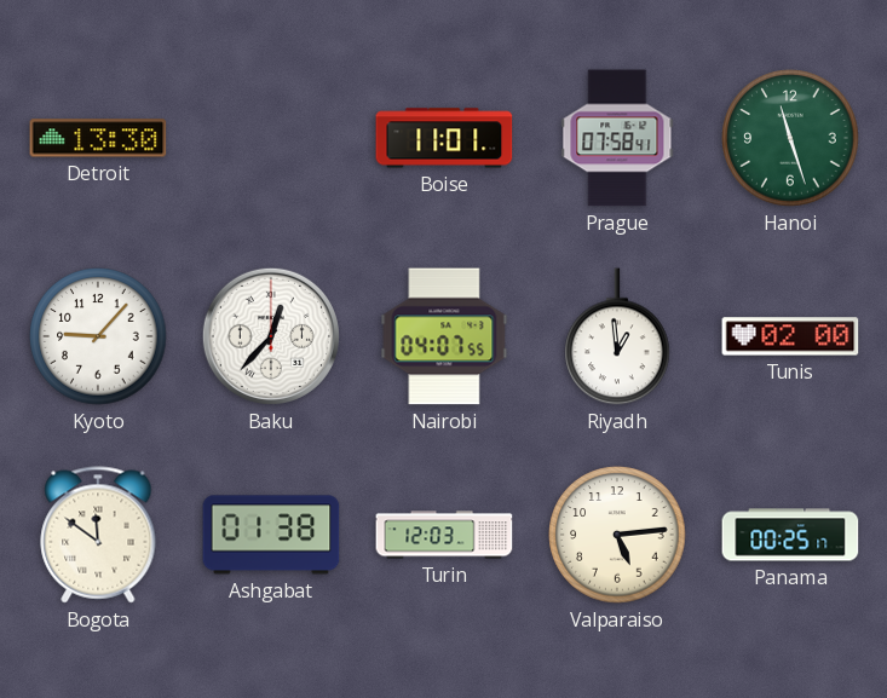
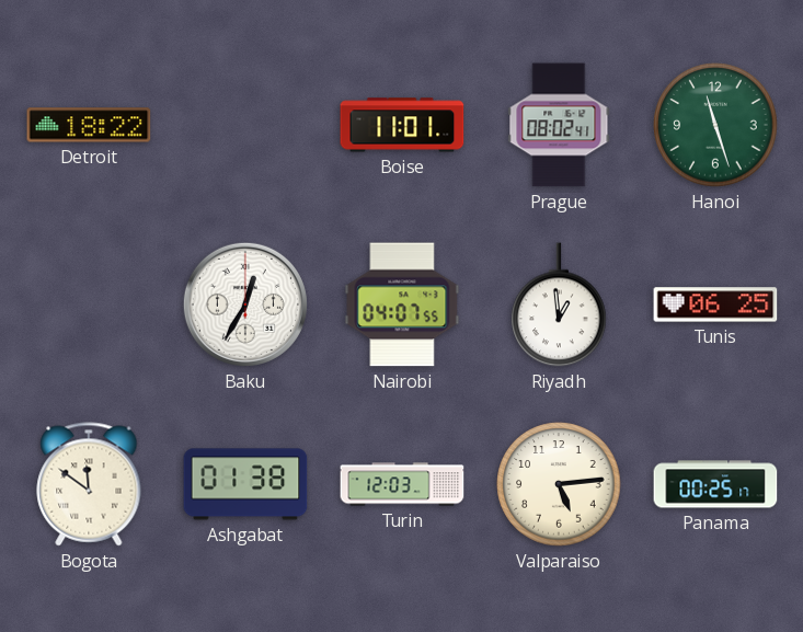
Detroit: 13:30 -> 18:22 (89, 125)
Prague: 07:58 -> 08:02 (559, 125)
Kyoto: 9:07 -> none (98, 336)
Baku: 12:37 -> 12:35 (245, 304)
Tunis: 02:00 -> 06:25 (715, 304)
